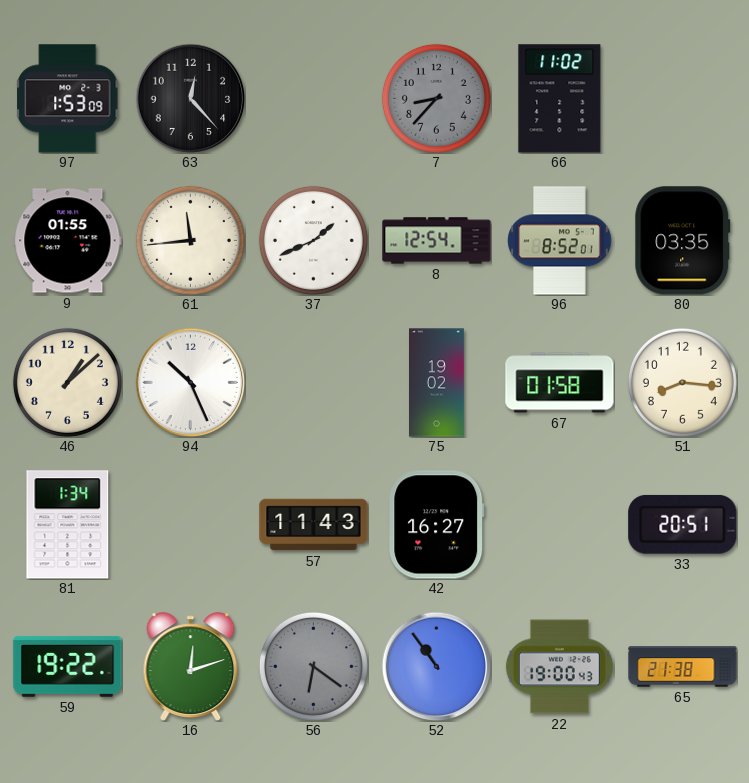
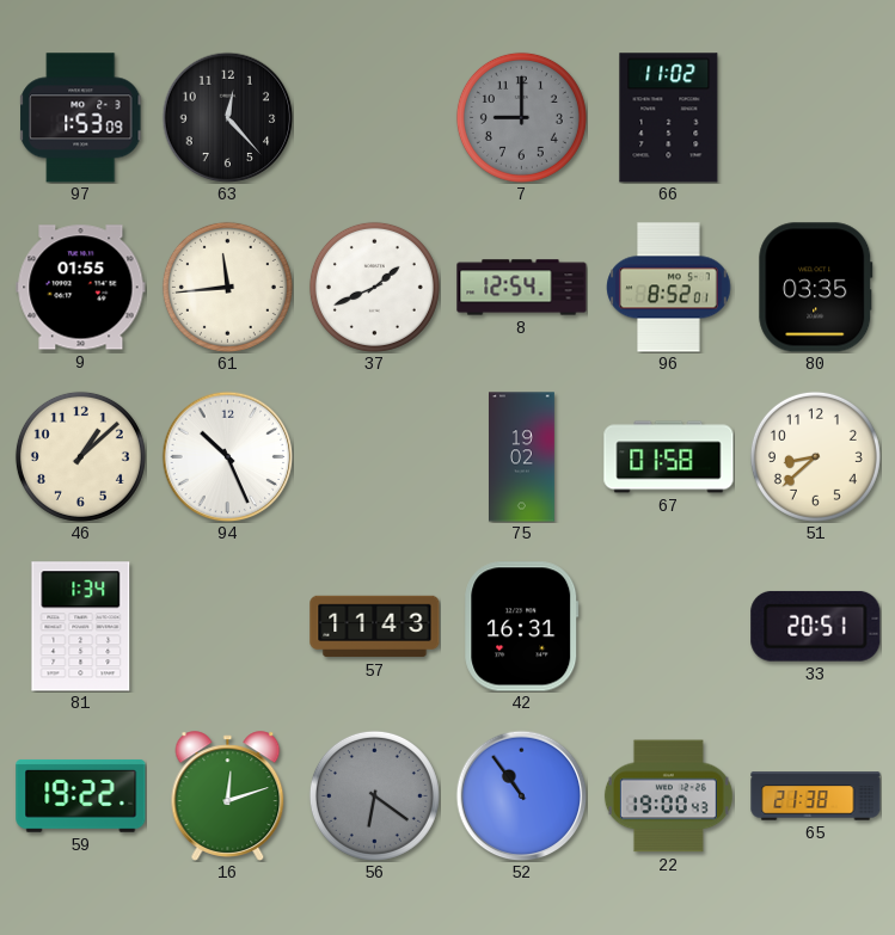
7: 8:37 -> 9:00 (521, 117)
51: 8:16 -> 8:38 (815, 456)
42: 16:27 -> 16:31 (522, 627)
